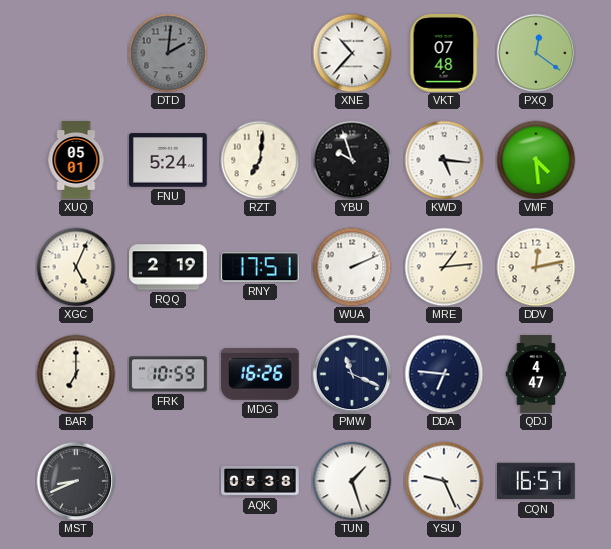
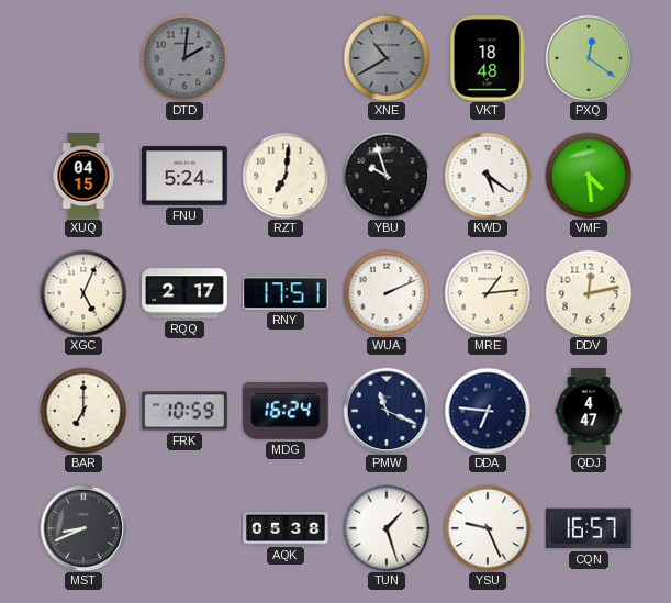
XNE: 10:37 -> 10:40 (387, 58)
XNE dial: white -> grey (387, 58)
VKT: 07:48 -> 18:48 (488, 58)
XUQ: 05:01 -> 04:15 (83, 176)
KWD: 5:16 -> 5:21 (488, 176)
RQQ: 2:19 -> 2:17 (184, 293)
MDG: 16:26 -> 16:24 (286, 411)
